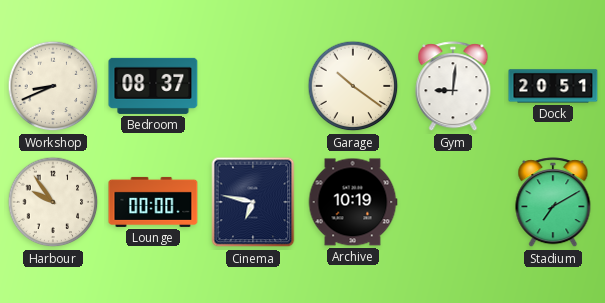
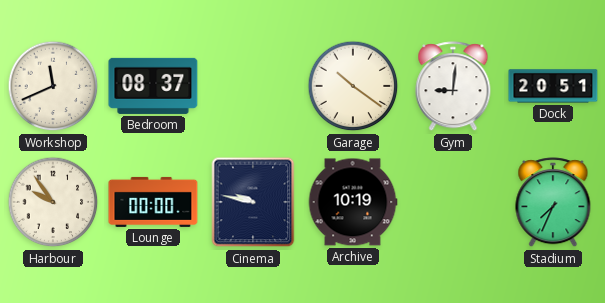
Workshop: 8:41 -> 11:41 (53, 86)
Cinema: 6:47 -> 9:47 (253, 202)
Stadium: 7:10 -> 7:34 (553, 203)
